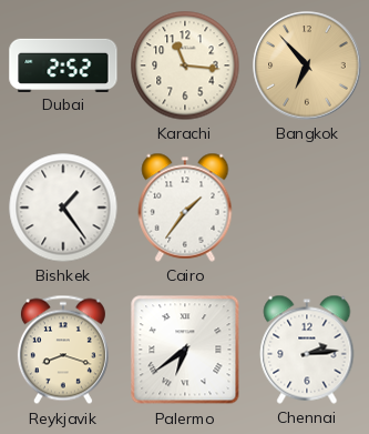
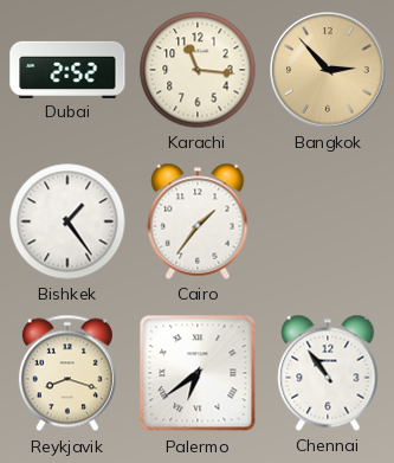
Bangkok: 6:53 -> 2:53 (328, 70)
Chennai: 2:14 -> 10:54 (328, 373)
